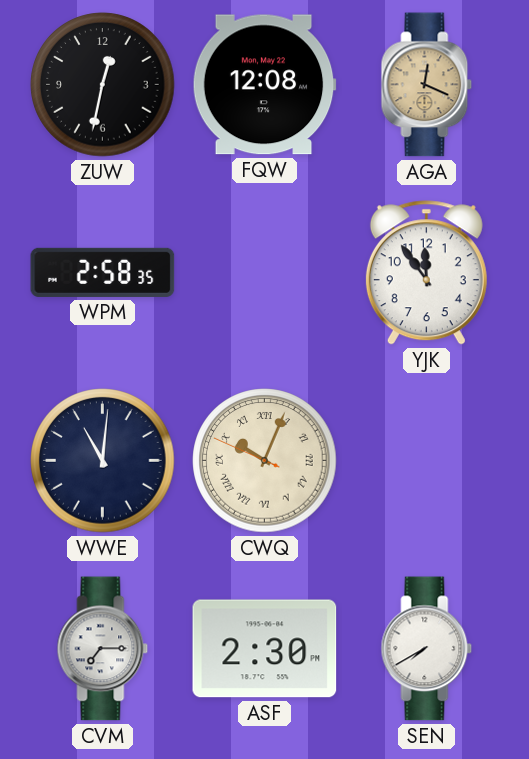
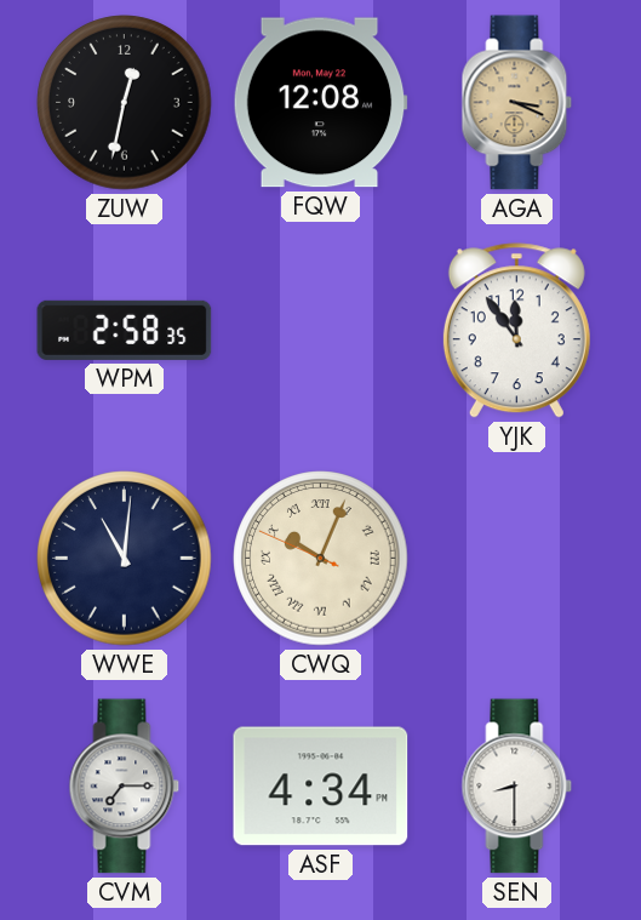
AGA: 12:19 -> 3:19 (517, 103)
ASF: 2:30 -> 4:34 (321, 787)
SEN: 7:40 -> 8:30 (517, 787)
